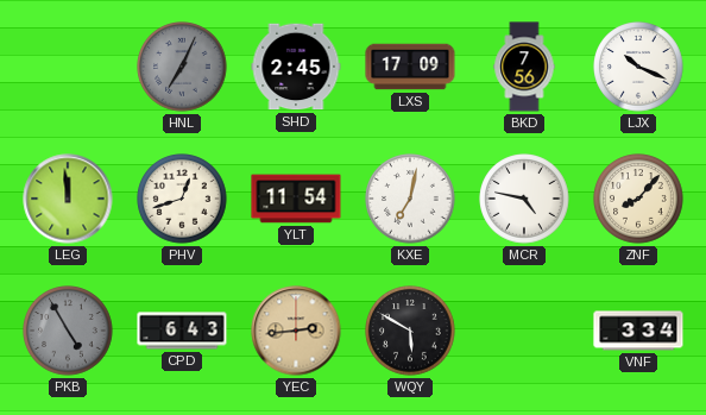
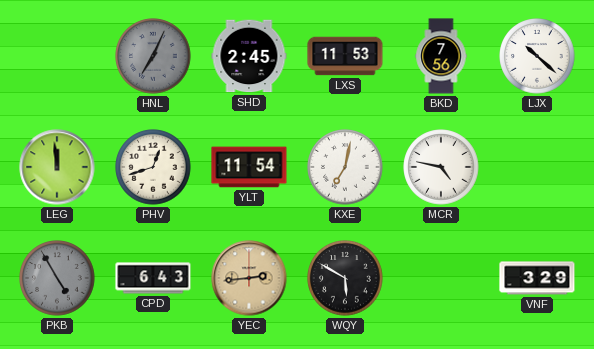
LXS: 17:09 -> 11:53 (345, 56)
LJX: 10:19 -> 10:22 (537, 56)
ZNF: 8:07 -> none (638, 199)
VNF: 3:34 -> 3:29 (537, 278)
